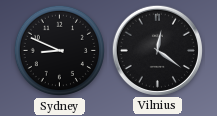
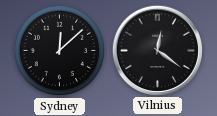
Sydney: 8:49 -> 12:08 (59, 50)
